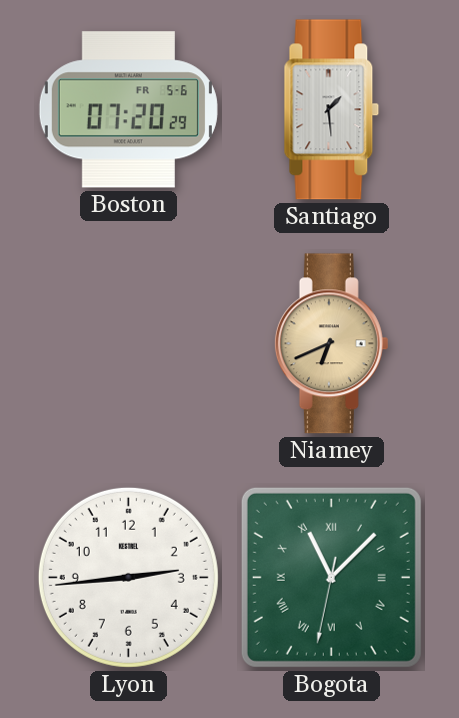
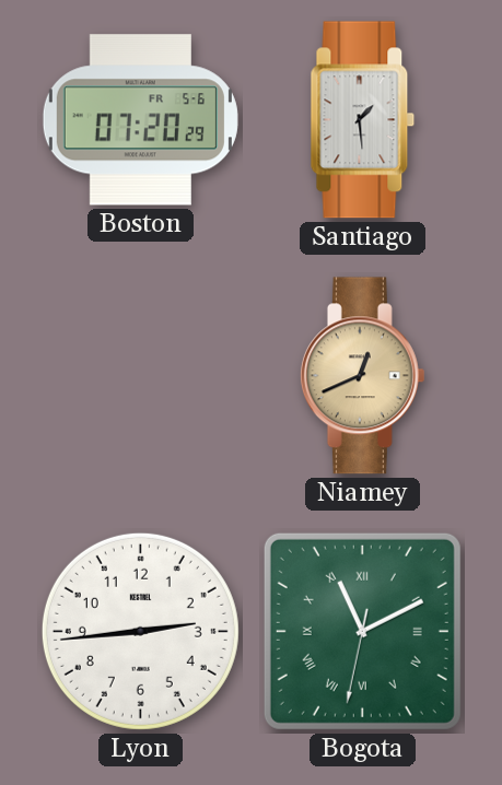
Niamey: 6:41 -> 12:41 (362, 376)
Bogota: 11:07 -> 11:10 (362, 631)
